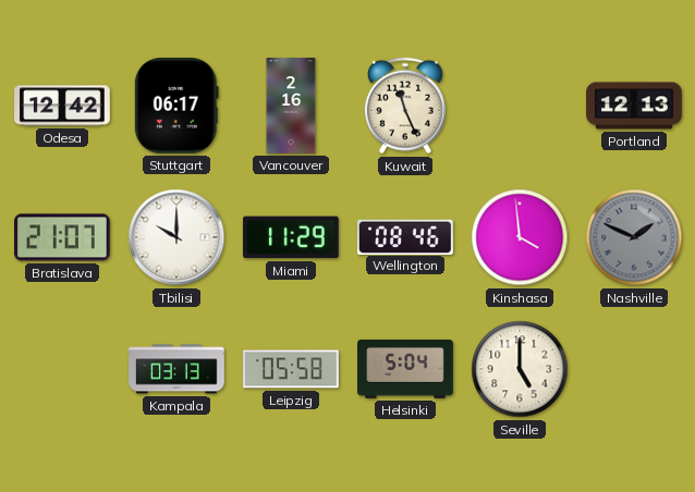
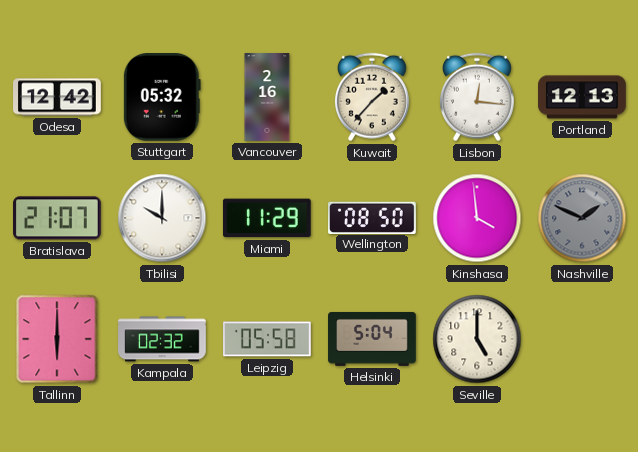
Stuttgart: 06:17 -> 05:32 (162, 98)
Kuwait: 11:26 -> 1:37 (372, 97)
Lisbon: none -> 12:16 (477, 97)
Wellington: 08:46 -> 08:50 (373, 217)
Tallinn: none -> 6:00 (57, 339)
Kampala: 03:13 -> 02:32 (162, 339)
